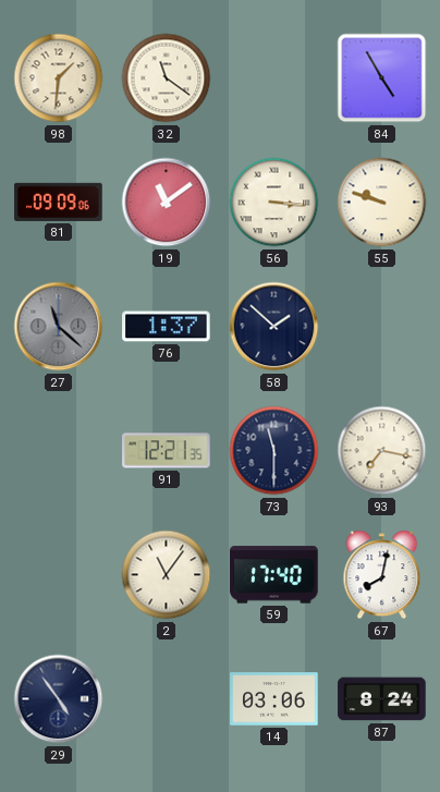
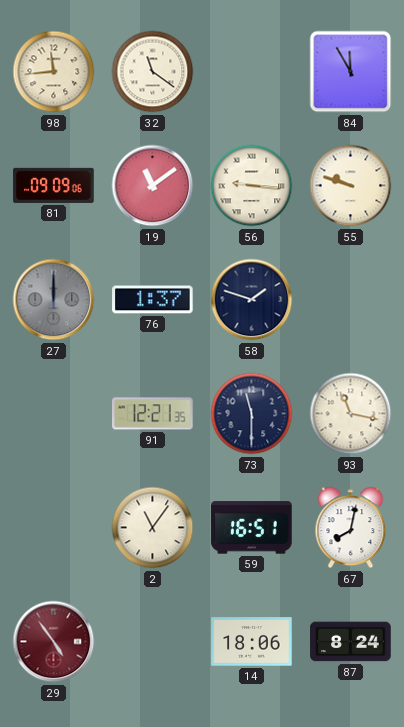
98: 1:31 -> 11:44 (54, 72)
84: 4:55 -> 11:55 (351, 72)
56: 3:16 -> 9:16 (252, 186)
27: 11:22 -> 12:00 (54, 300)
58: 1:52 -> 1:48 (252, 300)
93: 7:17 -> 11:17 (351, 414)
59: 17:40 -> 16:51 (252, 528)
29 dial: navy -> burgundy (54, 642)
14: 03:06 -> 18:06 (252, 642)
